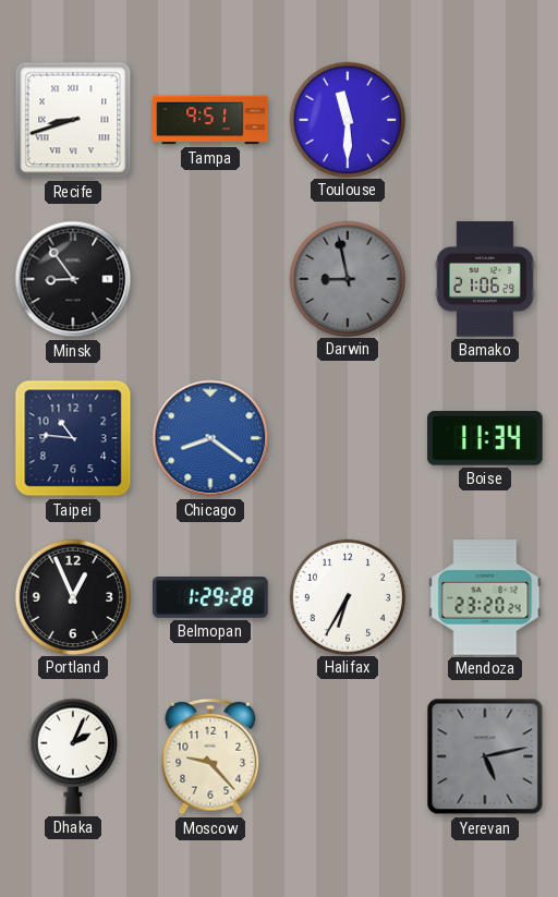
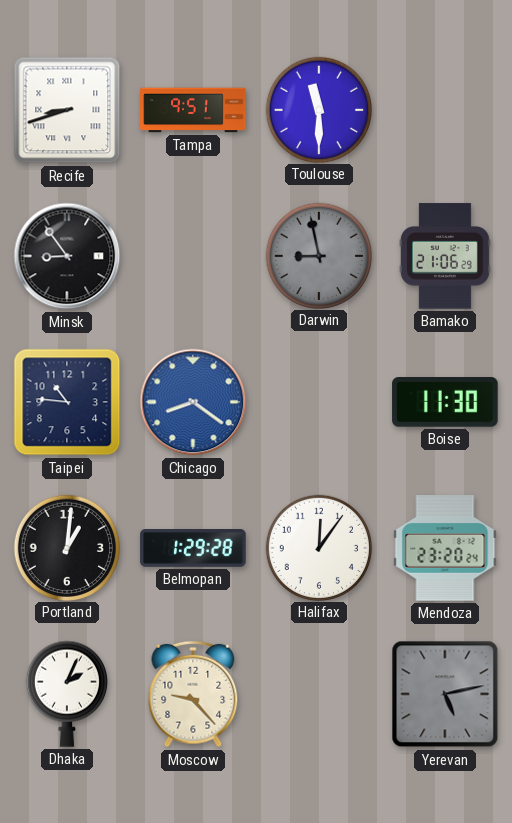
Boise: 11:34 -> 11:30 (445, 402)
Portland: 12:56 -> 1:01 (66, 547)
Halifax: 6:35 -> 12:06 (318, 547)
